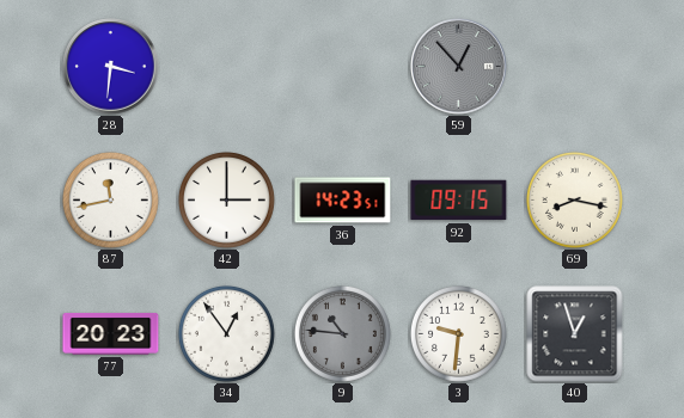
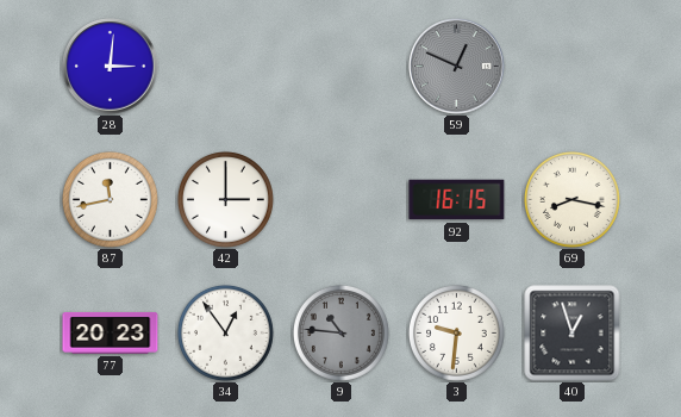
28: 3:31 -> 3:01 (111, 67)
59: 12:53 -> 12:49 (457, 67)
36: 14:23 -> none (343, 201)
92: 09:15 -> 16:15 (457, 200)
